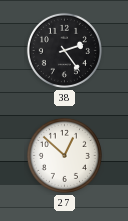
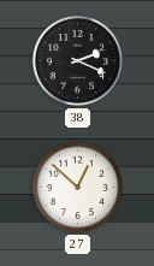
38: 2:24 -> 2:19 (77, 60)
